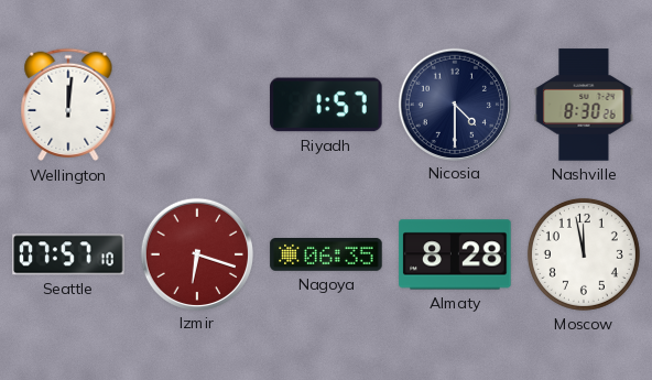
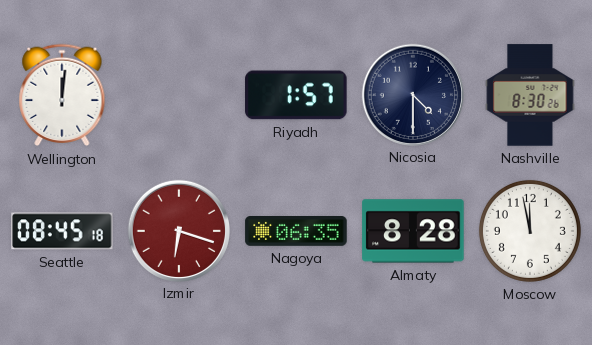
Seattle: 07:57 -> 08:45 (62, 231)
